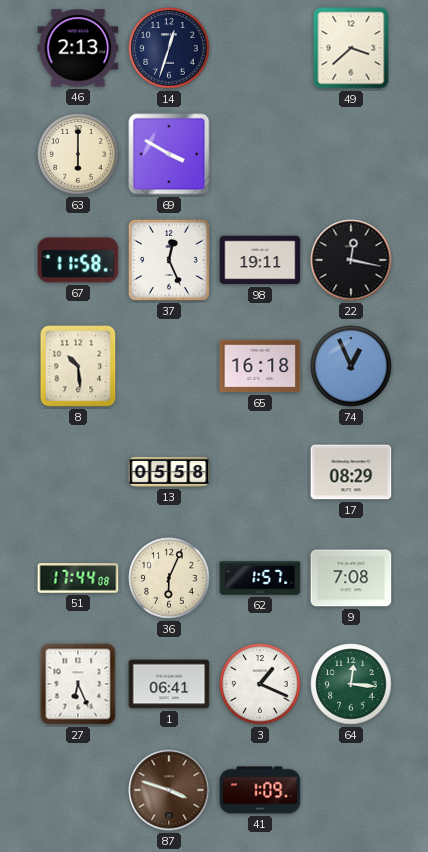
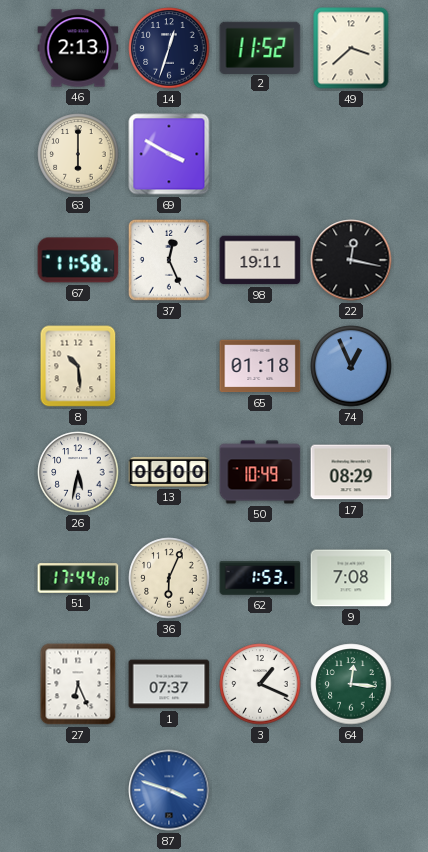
2: none -> 11:52 (260, 47)
65: 16:18 -> 01:18 (260, 366)
26: none -> 5:32 (78, 472)
13: 05:58 -> 06:00 (169, 472)
50: none -> 10:49 (260, 472)
62: 1:57 -> 1:53 (260, 578)
1: 06:41 -> 07:37 (169, 684)
87 dial: brown -> blue (169, 790)
41: 1:09 -> none (260, 790)
